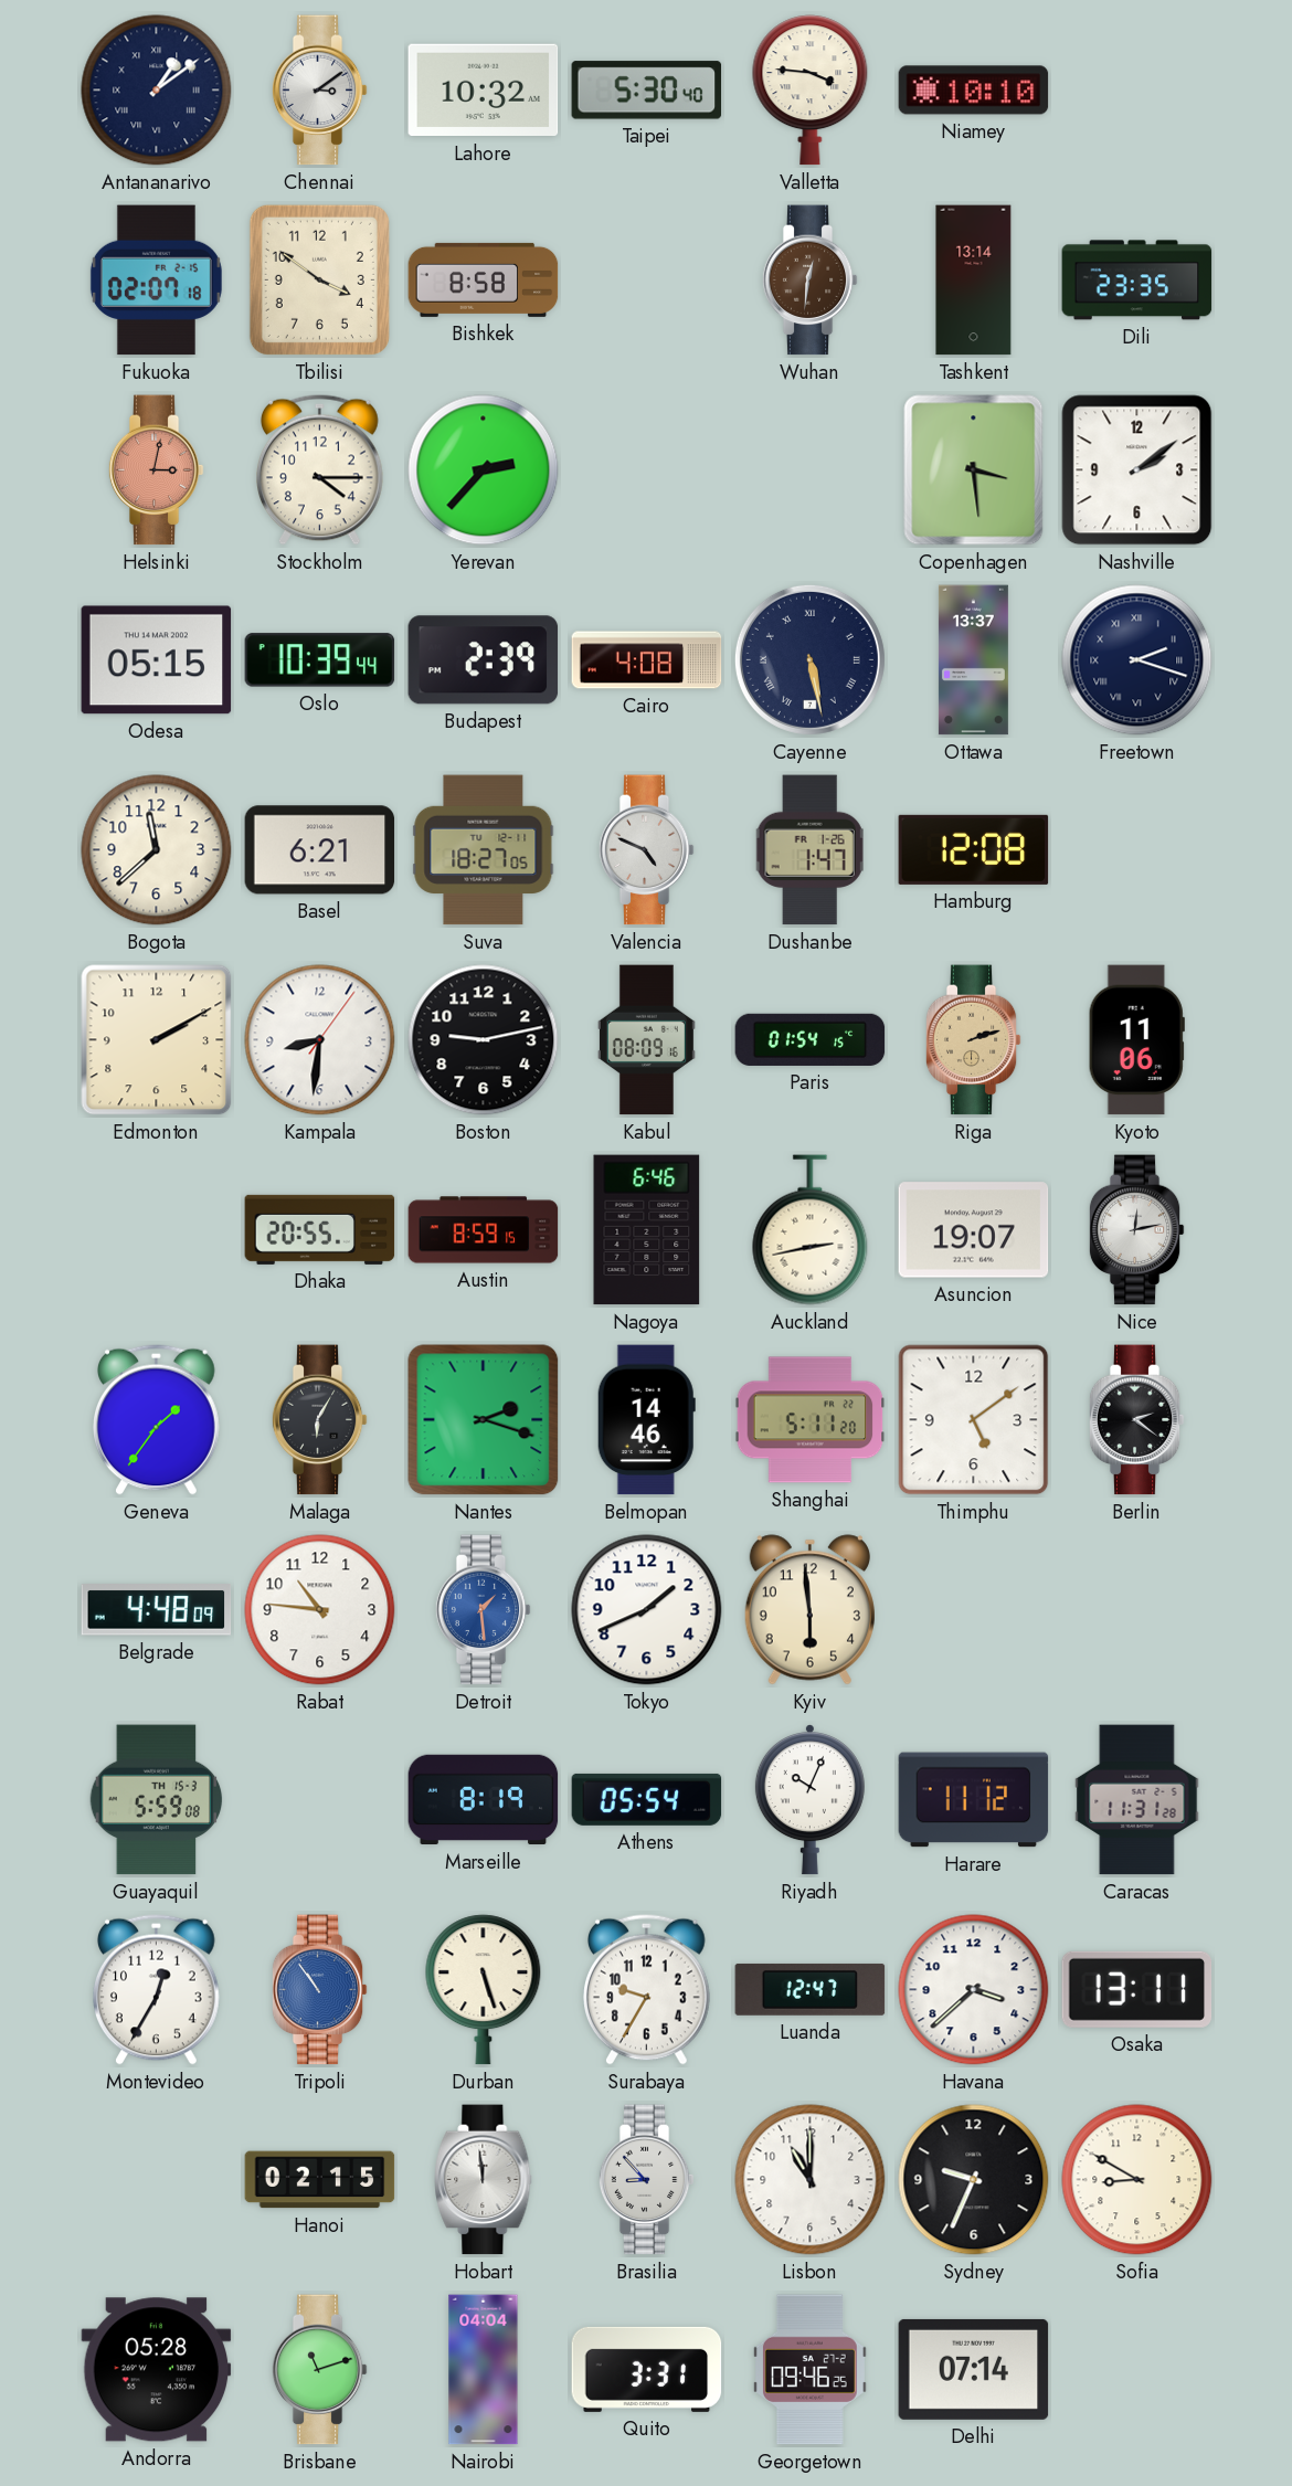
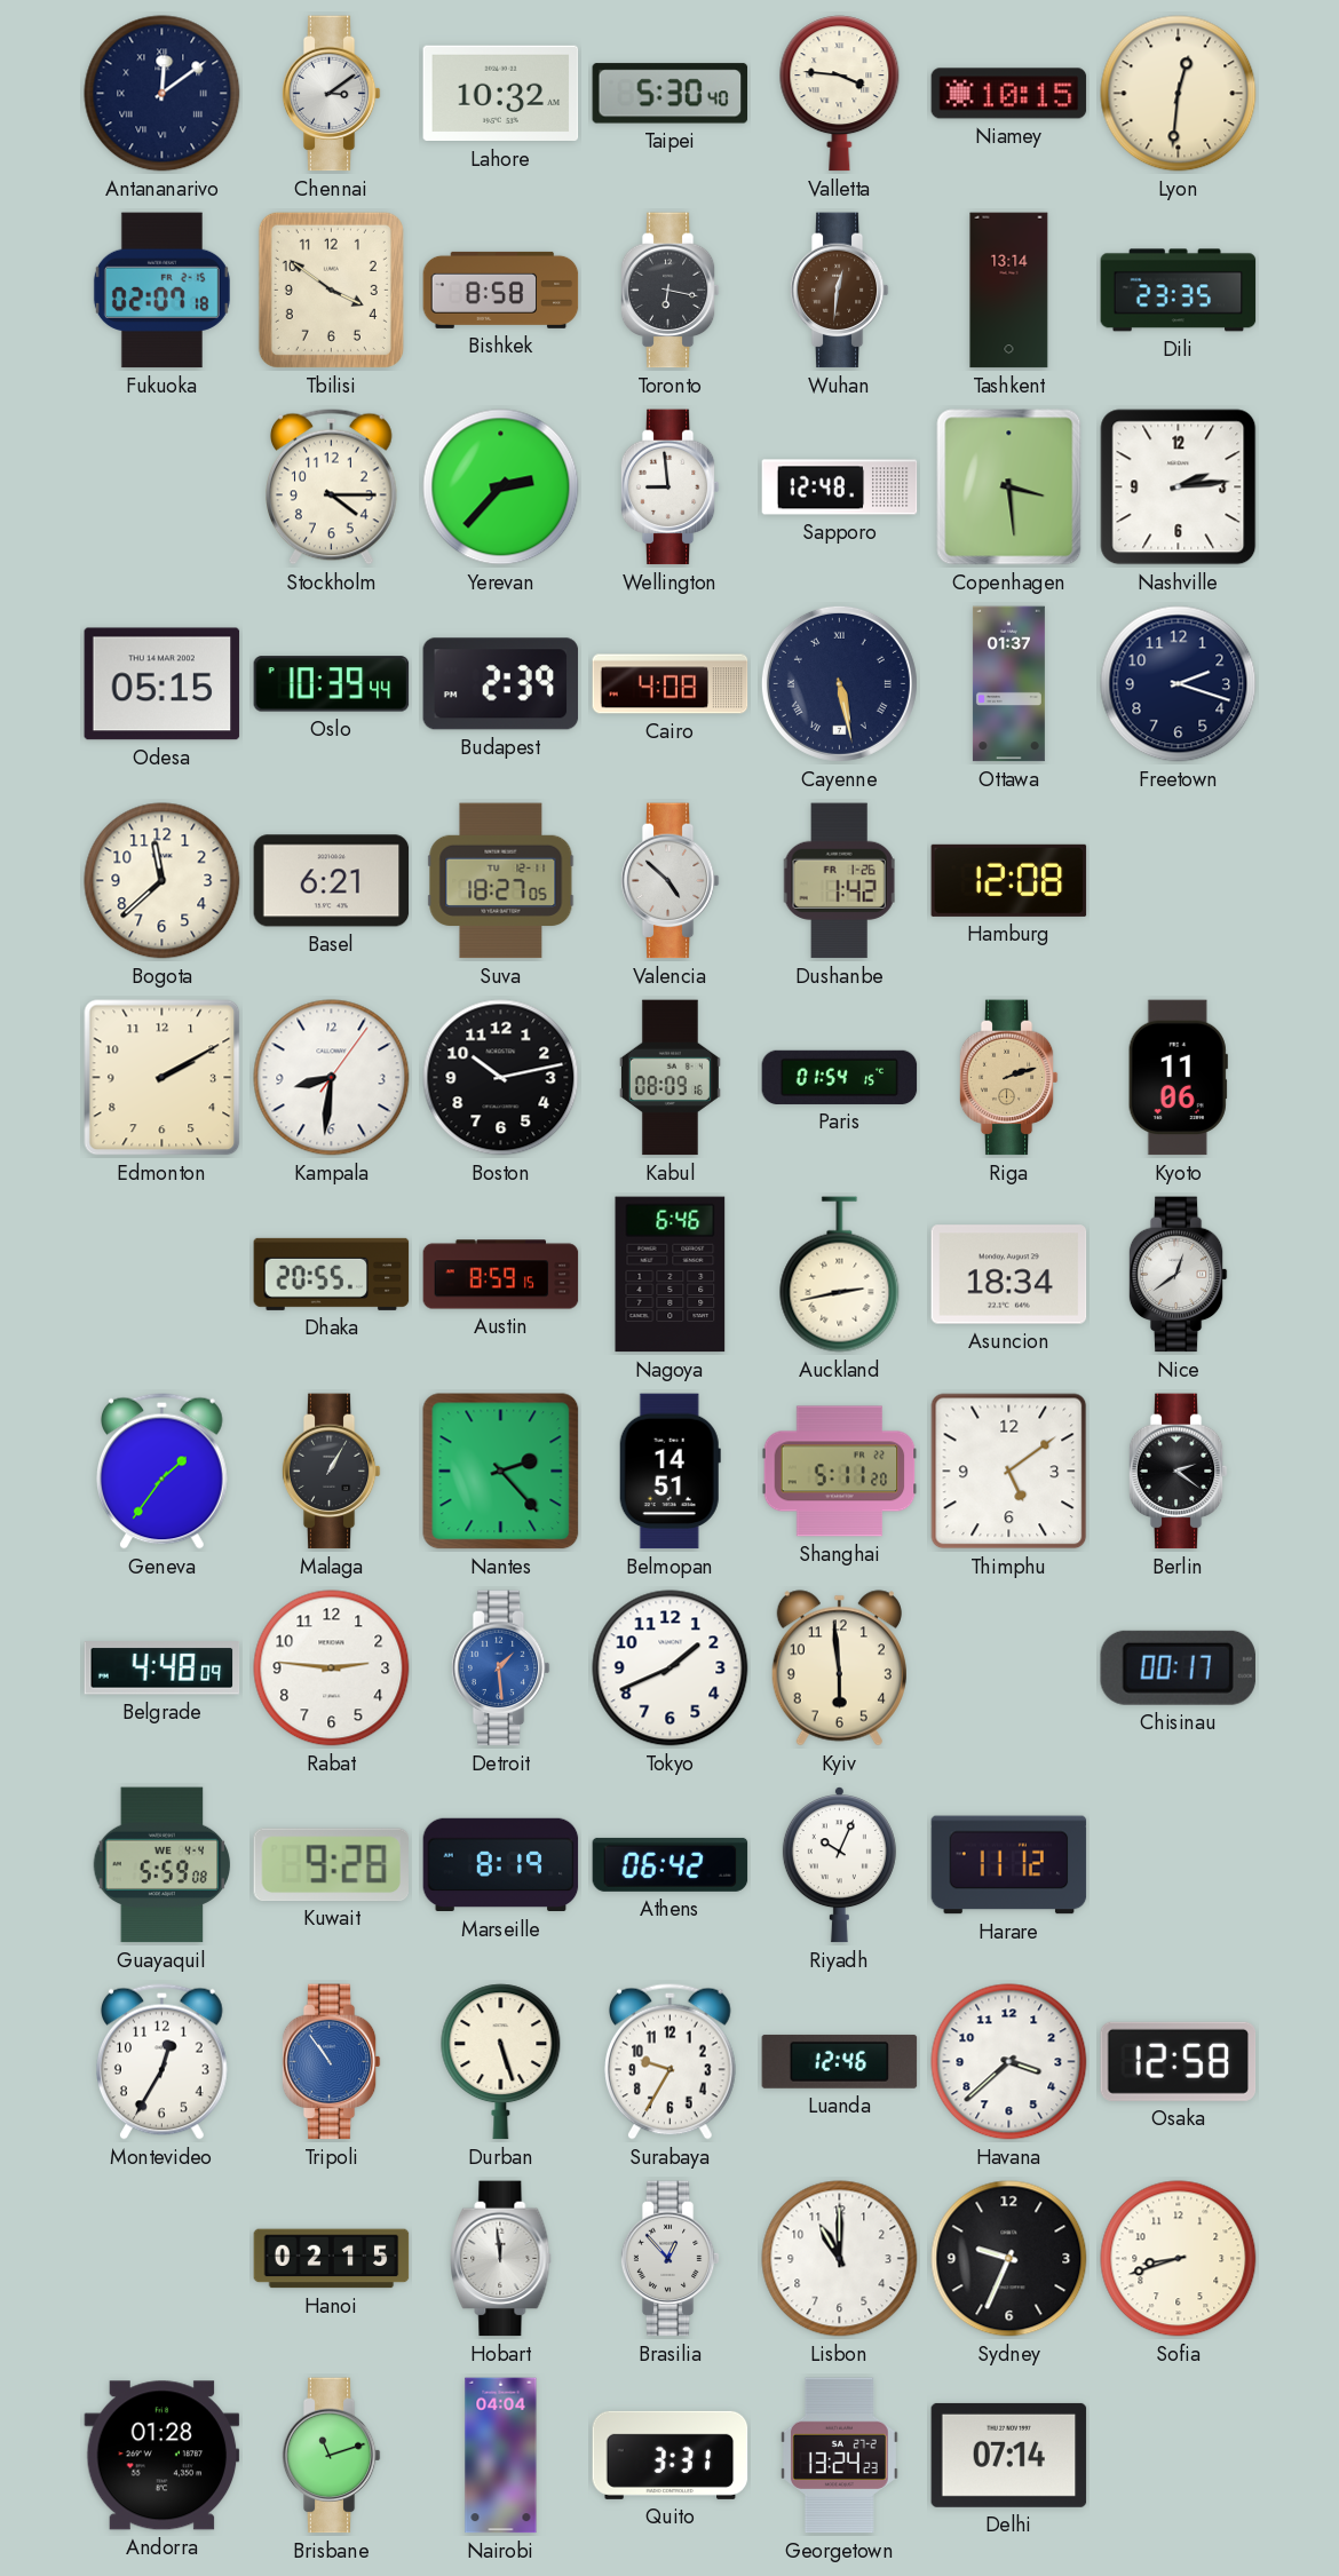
Antananarivo: 1:09 -> 12:09 (163, 94)
Niamey: 10:10 -> 10:15 (1009, 94)
Lyon: none -> 12:31 (1179, 94)
Toronto: none -> 6:17 (669, 291)
Helsinki: 3:02 -> none (156, 470)
Wellington: none -> 8:59 (669, 488)
Sapporo: none -> 12:48 (840, 488)
Nashville: 2:09 -> 2:14 (1179, 488)
Ottawa: 13:37 -> 01:37 (1008, 684)
Freetown numerals: Roman -> Arabic (1179, 684)
Valencia: 4:49 -> 4:52 (669, 881)
Dushanbe: 1:47 -> 1:42 (839, 881)
Boston: 9:13 -> 10:13 (501, 1078)
Asuncion: 19:07 -> 18:34 (1009, 1275)
Nice: 12:13 -> 12:39 (1178, 1275)
Malaga: 6:05 -> 1:05 (331, 1472)
Nantes: 2:18 -> 2:23 (501, 1472)
Belmopan: 14:46 -> 14:51 (669, 1472)
Rabat: 10:46 -> 2:46 (332, 1669)
Chisinau: none -> 00:17 (1178, 1667)
Guayaquil date: TH 15-3 -> WE 4-4 (163, 1865)
Kuwait: none -> 9:28 (331, 1864)
Athens: 05:54 -> 06:42 (671, 1864)
Caracas: 11:31 -> none (1137, 1800)
Luanda: 12:47 -> 12:46 (840, 2061)
Osaka: 13:11 -> 12:58 (1179, 2061)
Brasilia: 8:53 -> 12:53 (669, 2259)
Sofia: 8:50 -> 8:42 (1179, 2259)
Andorra: 05:28 -> 01:28 (163, 2456)
Georgetown: 09:46 -> 13:24 (839, 2456)
